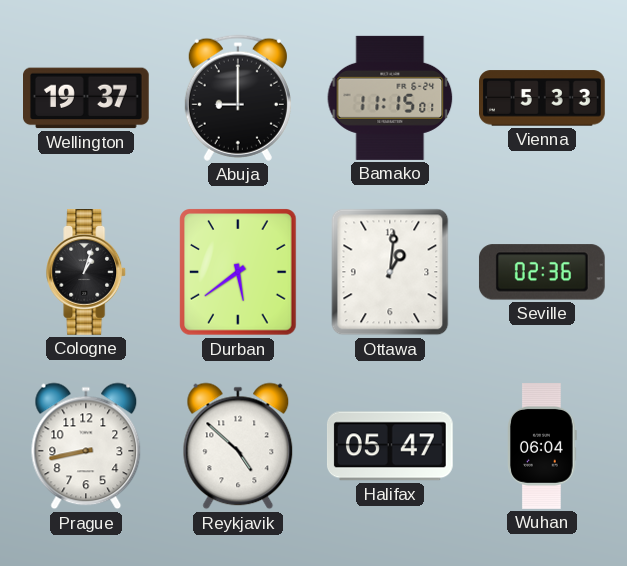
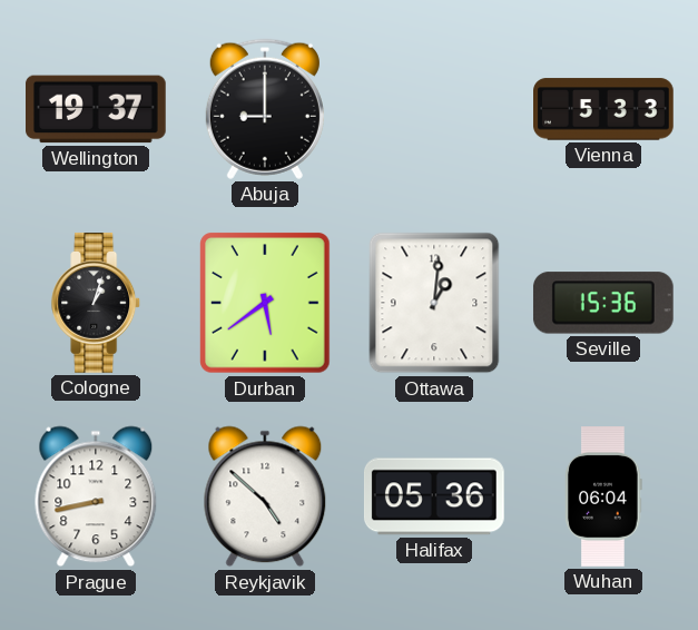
Bamako: 11:15 -> none (390, 98)
Seville: 02:36 -> 15:36 (603, 303)
Halifax: 05:47 -> 05:36 (434, 496)
